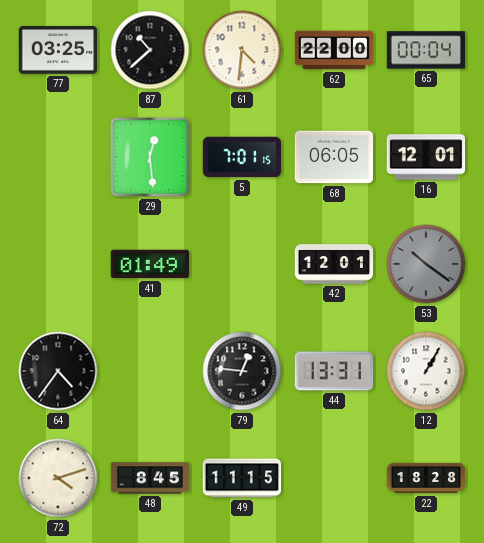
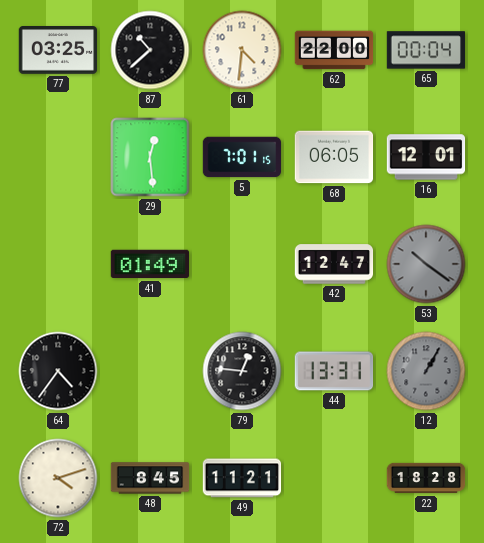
42: 12:01 -> 12:47 (334, 264)
12 dial: white -> grey (426, 371)
49: 11:15 -> 11:21 (242, 478)
